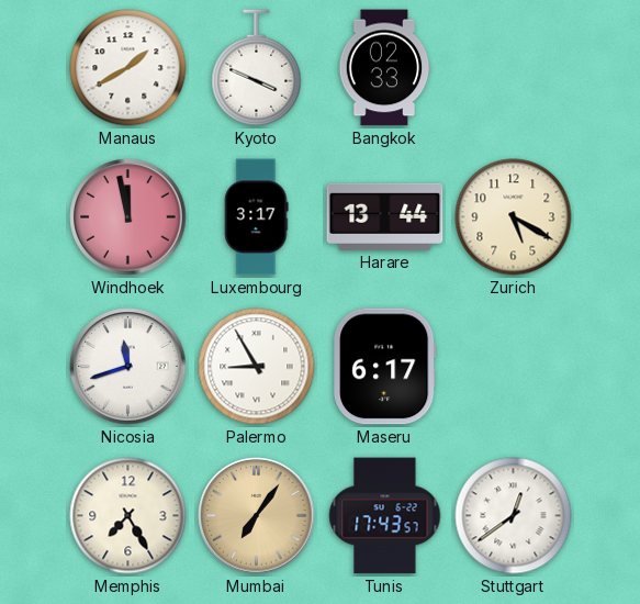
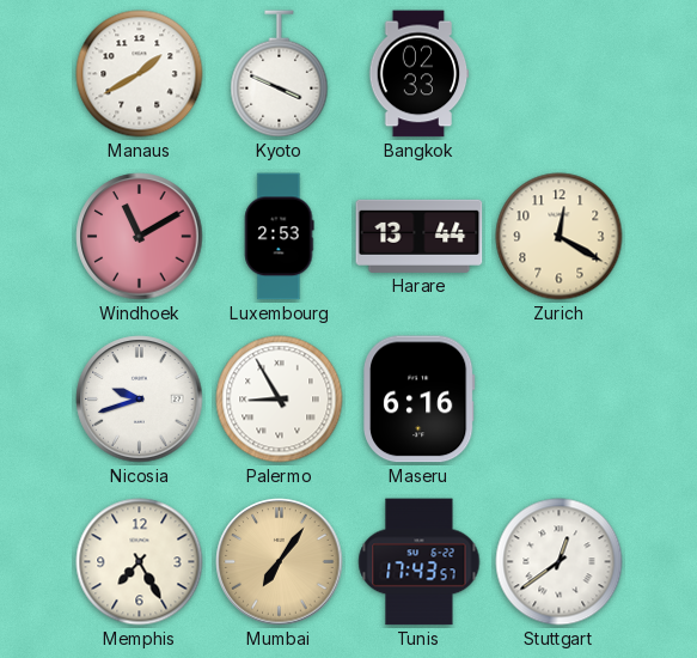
Windhoek: 11:58 -> 11:10 (140, 237)
Luxembourg: 3:17 -> 2:53 (279, 237)
Zurich: 5:20 -> 12:20 (560, 237)
Nicosia: 11:42 -> 9:42 (140, 400)
Maseru: 6:17 -> 6:16 (420, 400)
